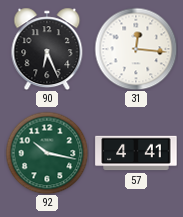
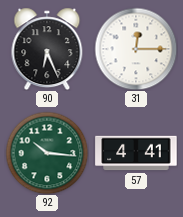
31: 12:16 -> 12:15 (136, 49)
92: 10:17 -> 10:16 (47, 153)
